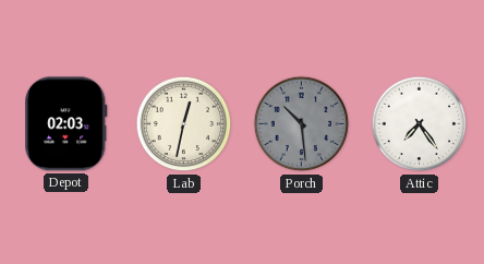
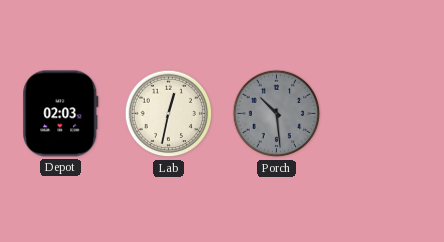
Attic: 7:24 -> none (420, 124)
